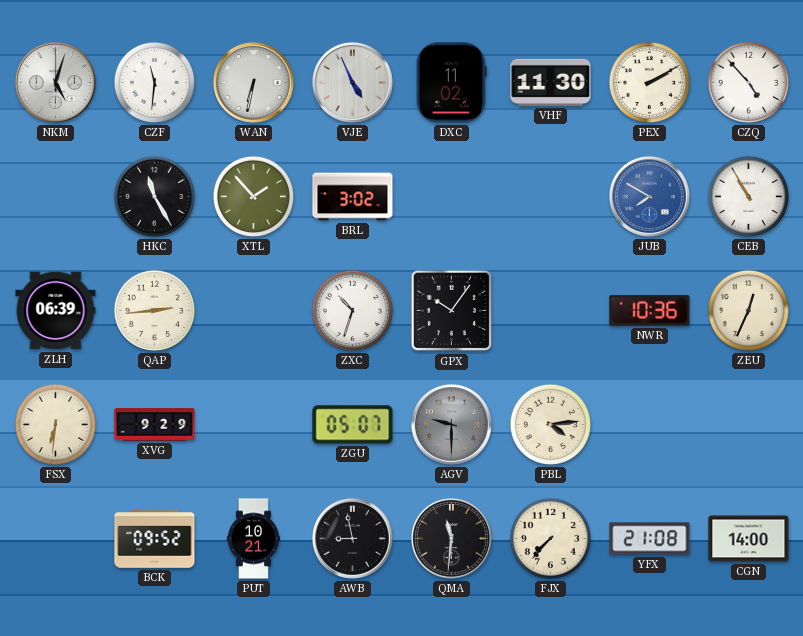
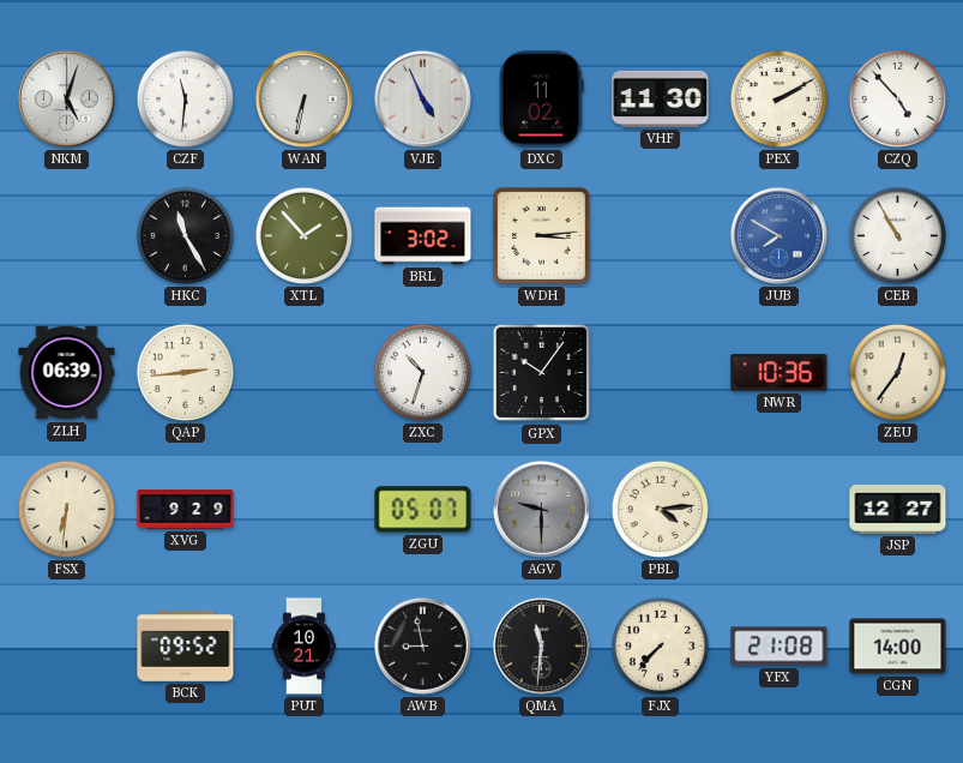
WDH: none -> 3:14 (541, 235)
ZEU: 12:34 -> 12:36 (897, 372)
JSP: none -> 12:27 (898, 509)
